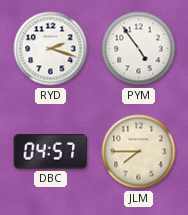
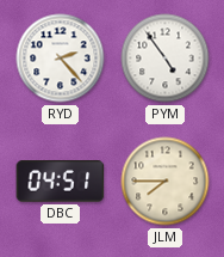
RYD: 2:18 -> 2:23 (61, 59)
DBC: 04:57 -> 04:51 (61, 182)
